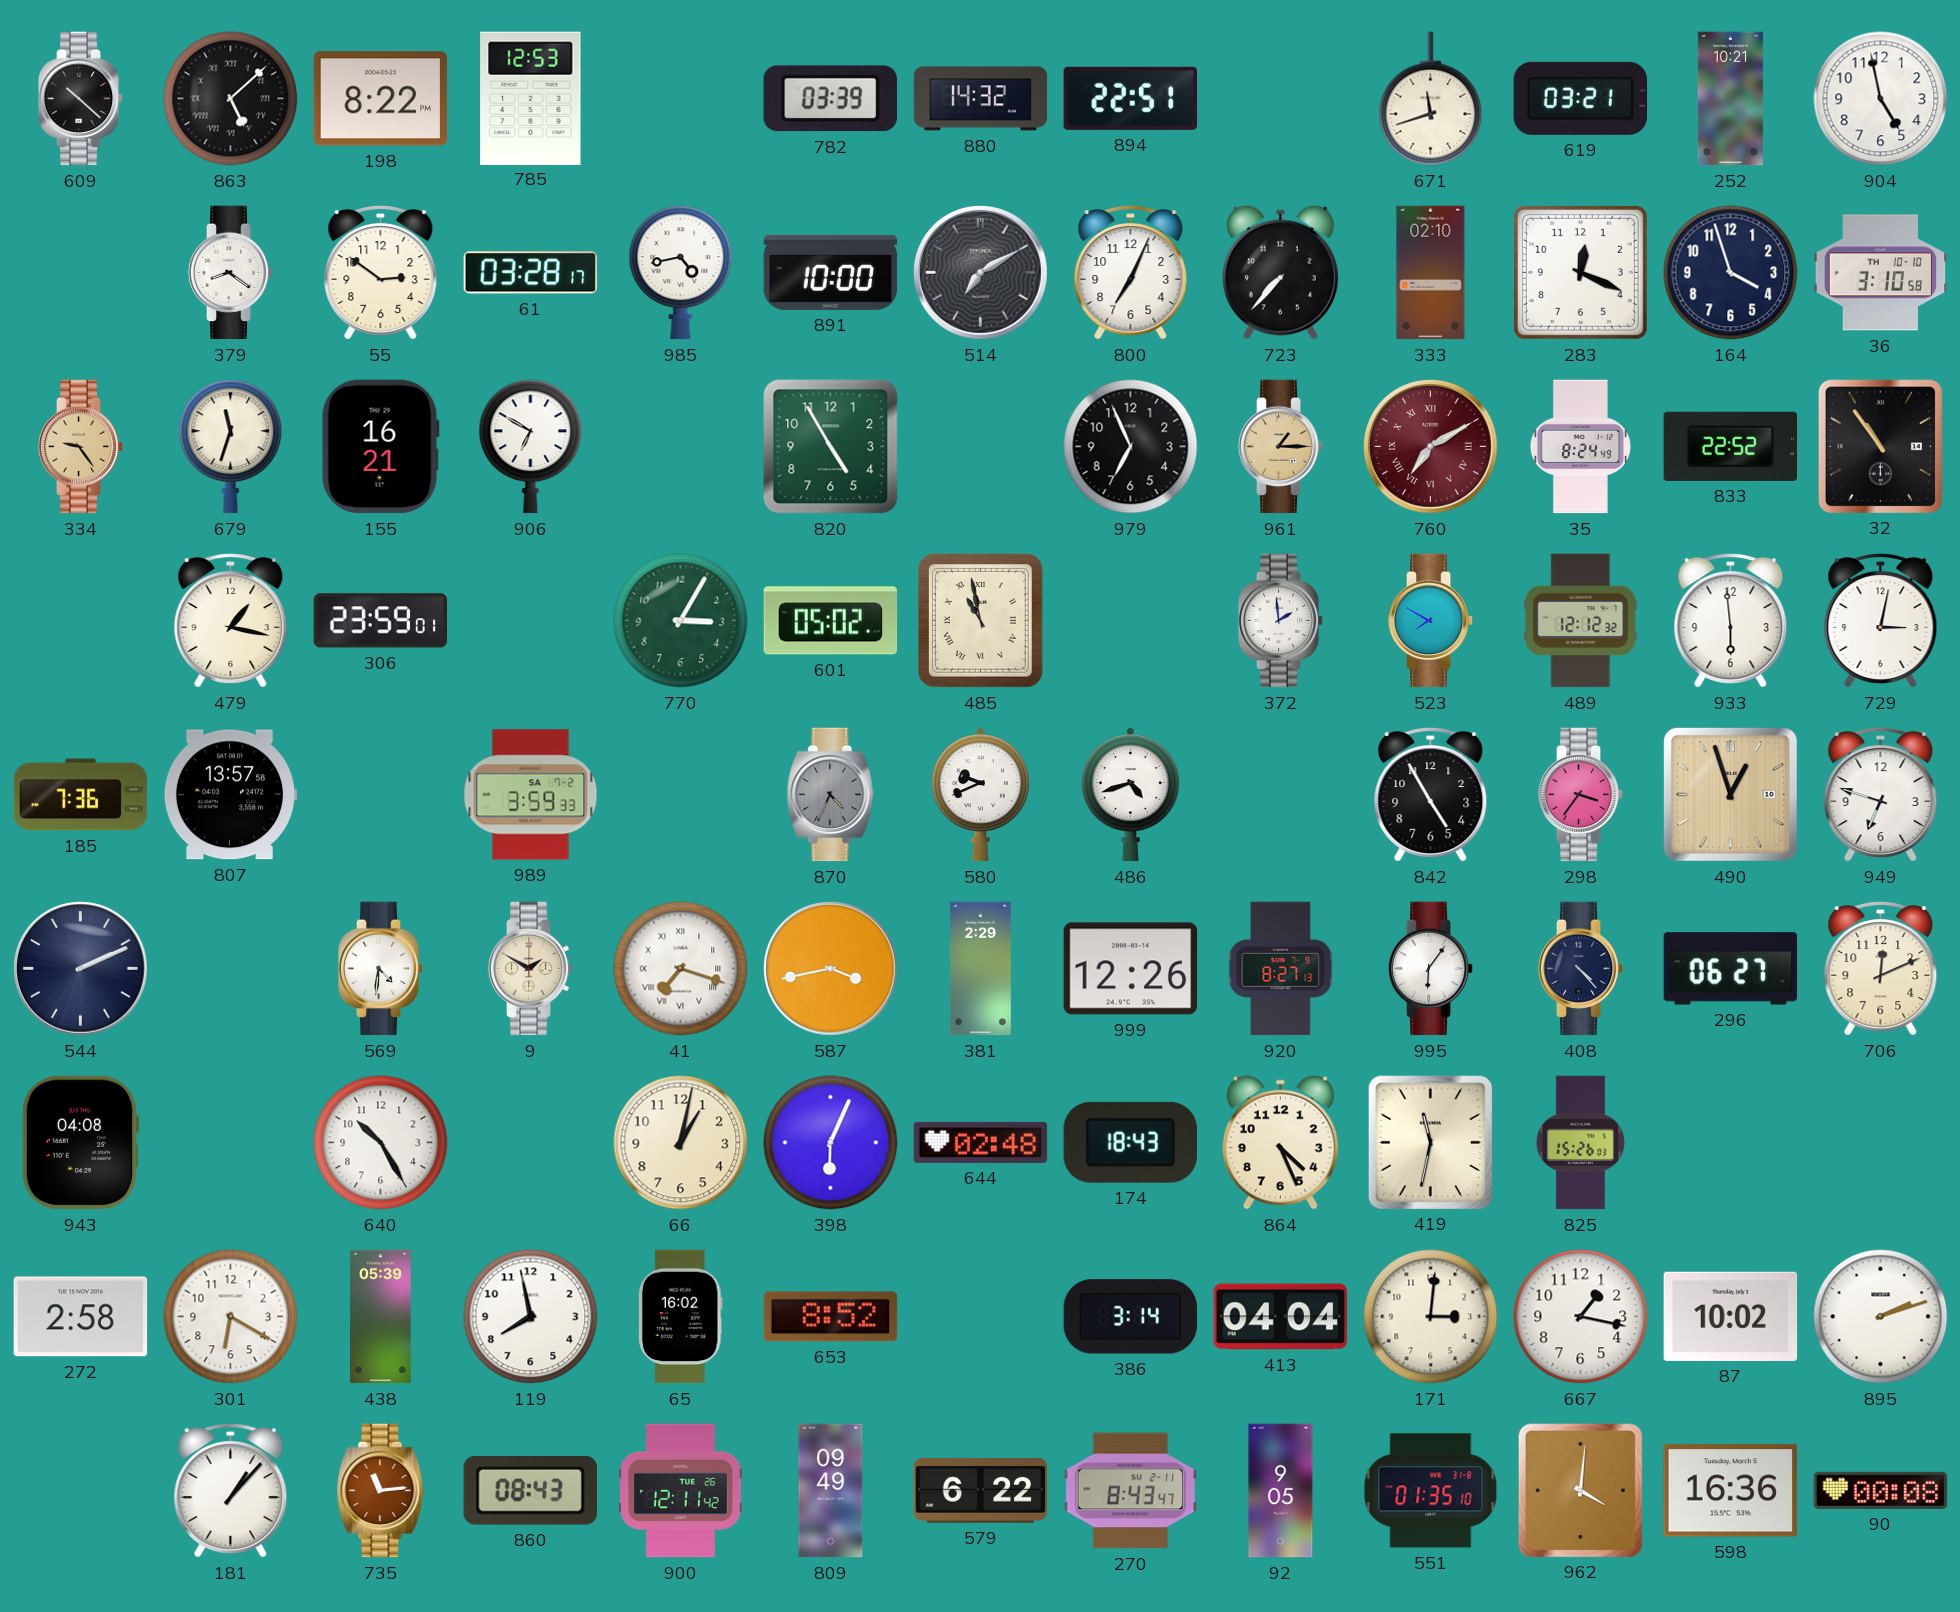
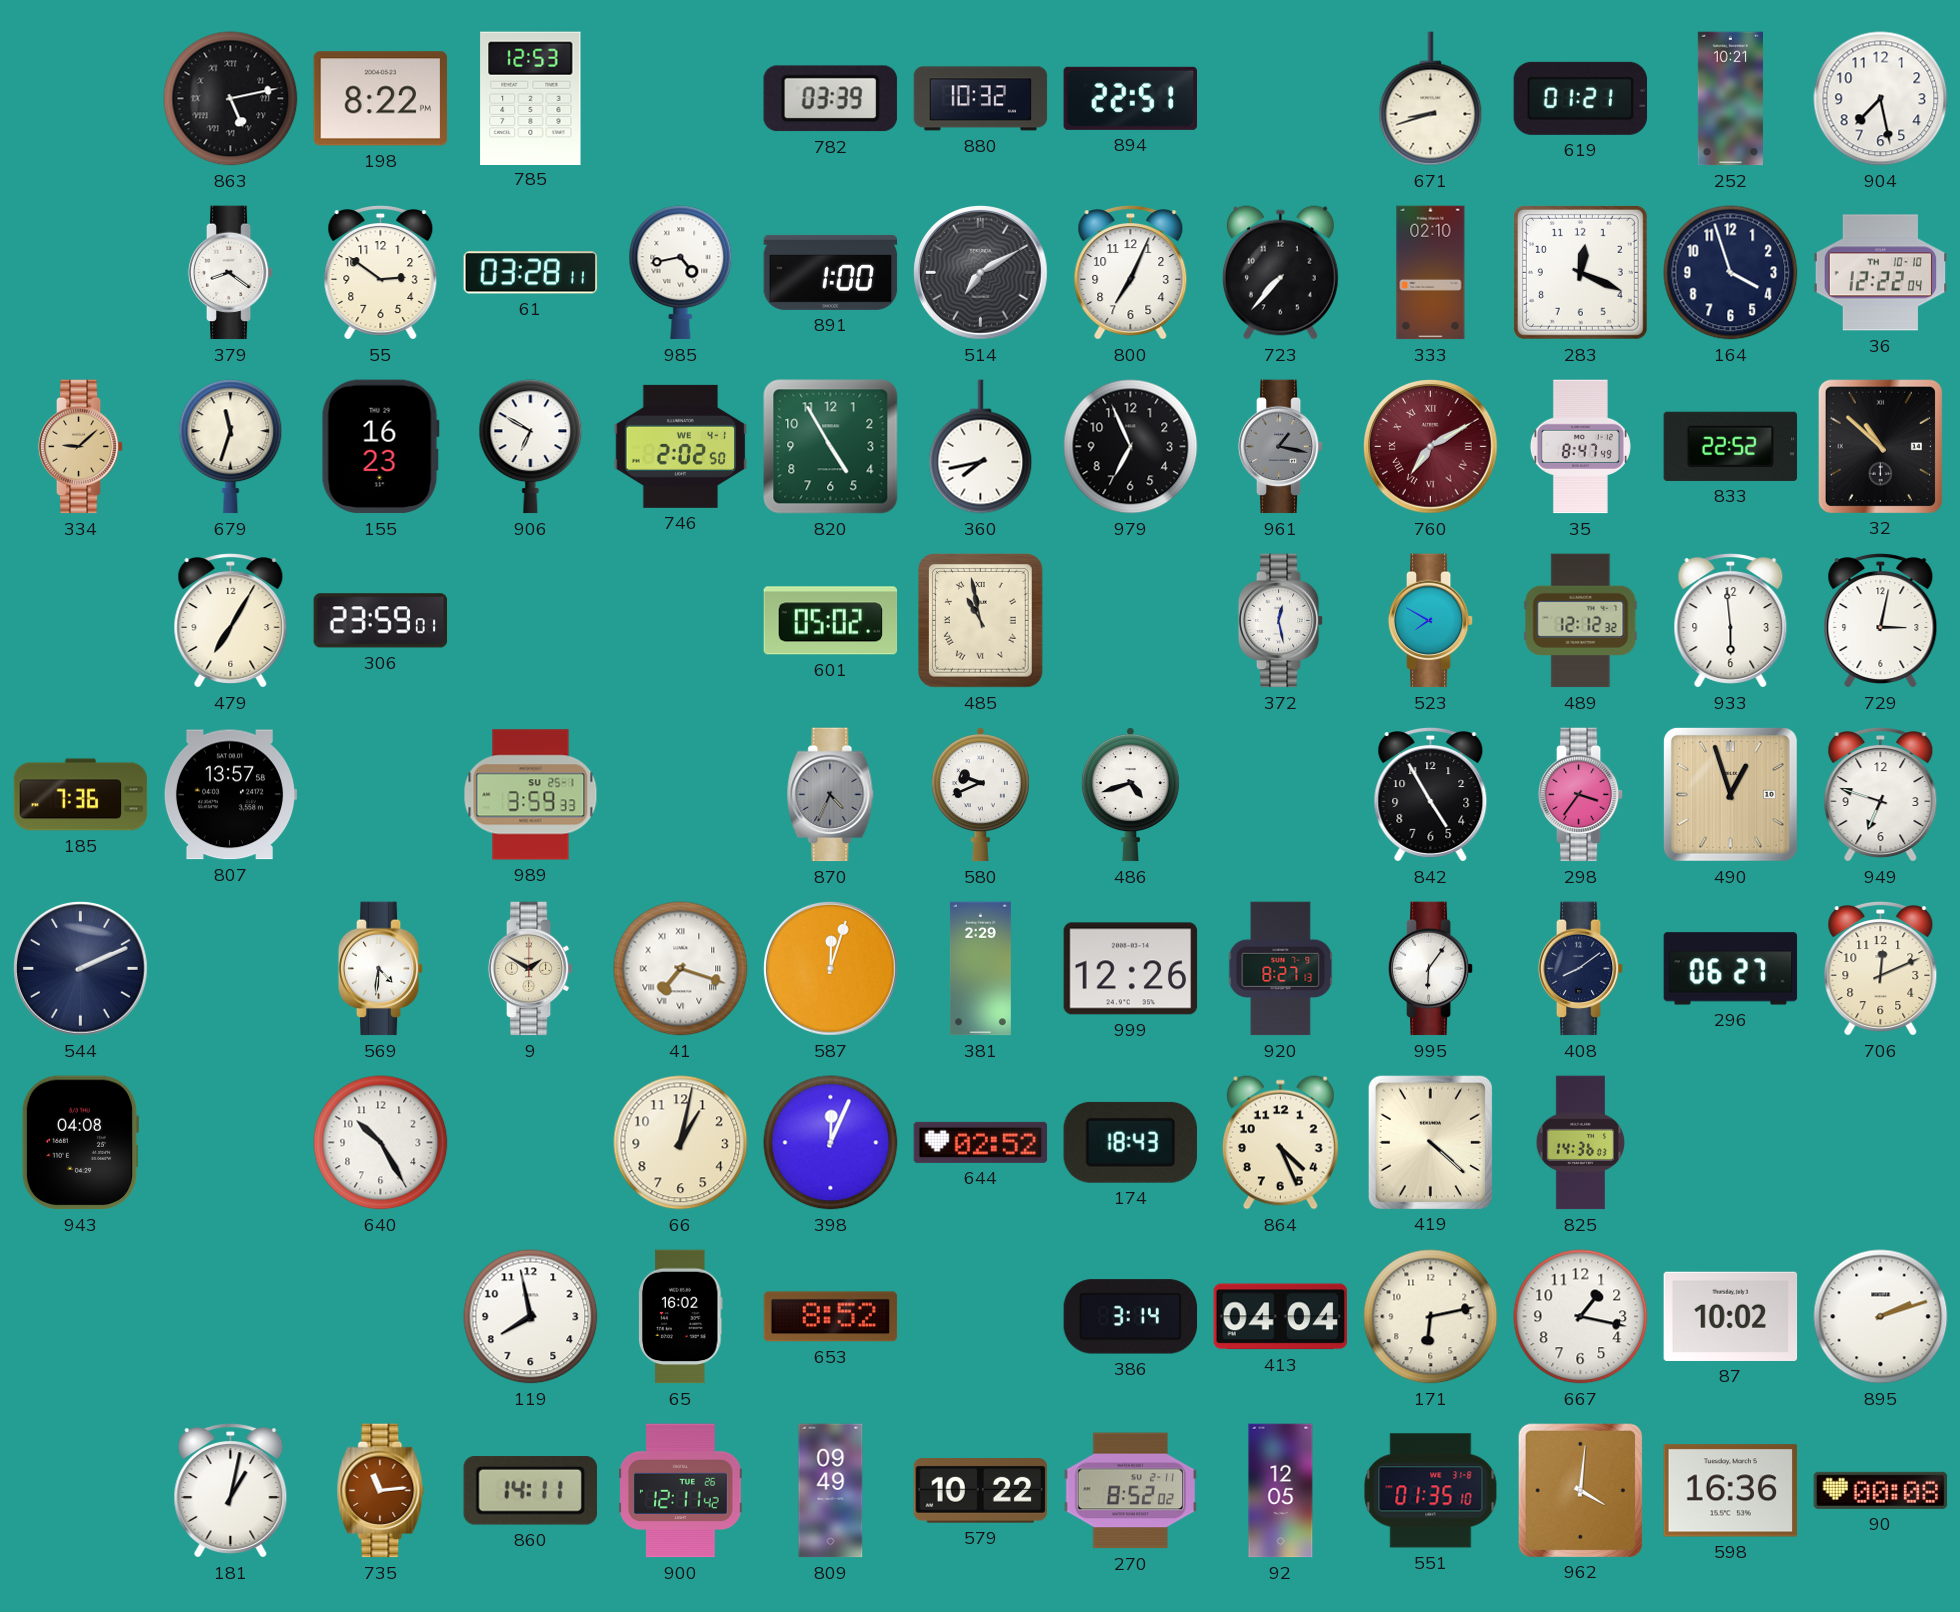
609: 10:22 -> none (81, 99)
863: 5:08 -> 5:13 (231, 99)
880: 14:32 -> 10:32 (981, 99)
671: 11:42 -> 8:42 (1431, 99)
619: 03:21 -> 01:21 (1581, 98)
904: 4:58 -> 7:28 (1881, 99)
61: 03:28:17 -> 03:28:11 (531, 273)
891: 10:00 -> 1:00 (831, 272)
36: 3:10 -> 12:22 (1881, 273)
334: 9:24 -> 9:08 (81, 447)
155: 16:21 -> 16:23 (380, 447)
746: none -> 2:02 (681, 446)
360: none -> 7:43 (981, 447)
961: 1:15 -> 1:17 (1281, 447)
961 dial: champagne -> grey (1281, 447)
35: 8:24 -> 8:47 (1580, 447)
32: 10:54 -> 10:52 (1880, 446)
479: 1:17 -> 7:05 (231, 621)
770: 3:05 -> none (681, 621)
372: 1:59 -> 12:28 (1281, 621)
989 date: SA 7-2 -> SU 25-1 (531, 795)
587: 3:43 -> 12:03 (831, 969)
408: 4:23 -> 8:09 (1581, 969)
398: 6:04 -> 12:04 (831, 1143)
644: 02:48 -> 02:52 (981, 1142)
419: 11:32 -> 4:22 (1430, 1142)
825: 15:26 -> 14:36 (1581, 1143)
272: 2:58 -> none (81, 1317)
301: 6:20 -> none (231, 1317)
438: 05:39 -> none (381, 1317)
171: 3:01 -> 6:13 (1431, 1317)
181: 1:07 -> 1:02 (231, 1491)
860: 08:43 -> 14:11 (530, 1490)
579: 6:22 -> 10:22 (981, 1491)
270: 8:43 -> 8:52 (1131, 1491)
92: 9:05 -> 12:05 (1281, 1491)
